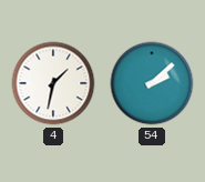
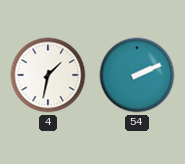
54: 2:08 -> 2:11 (137, 75)
